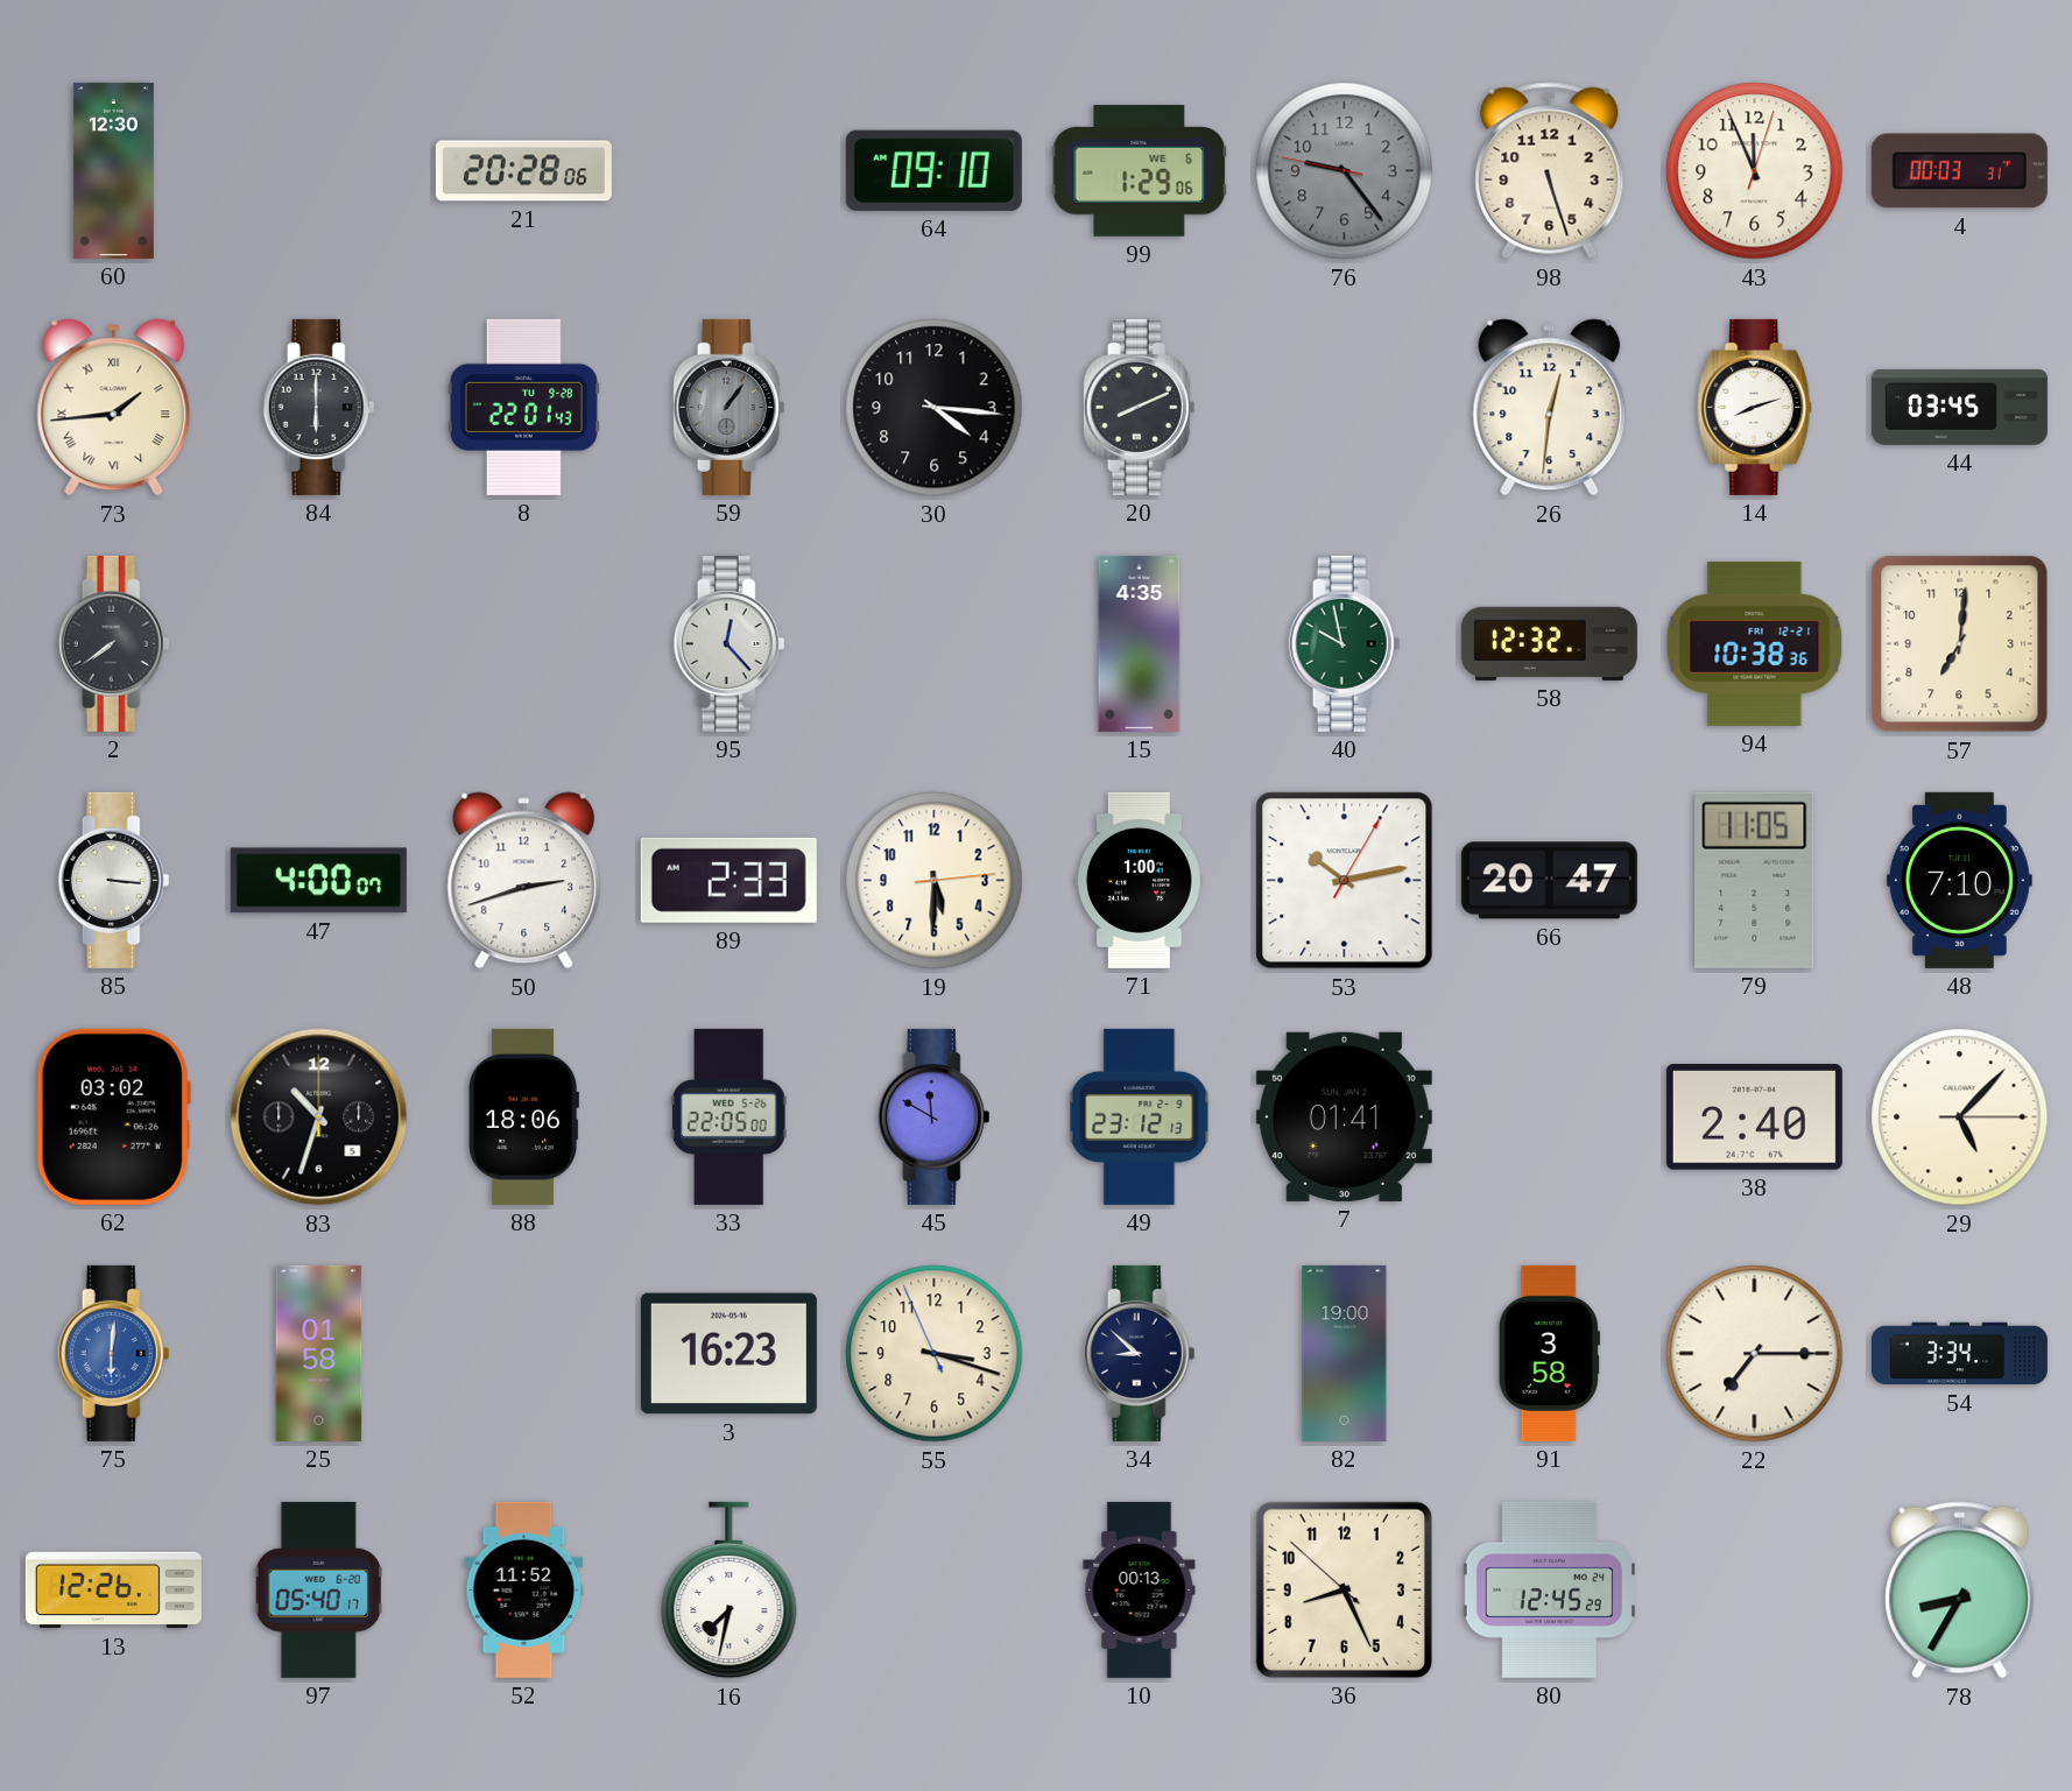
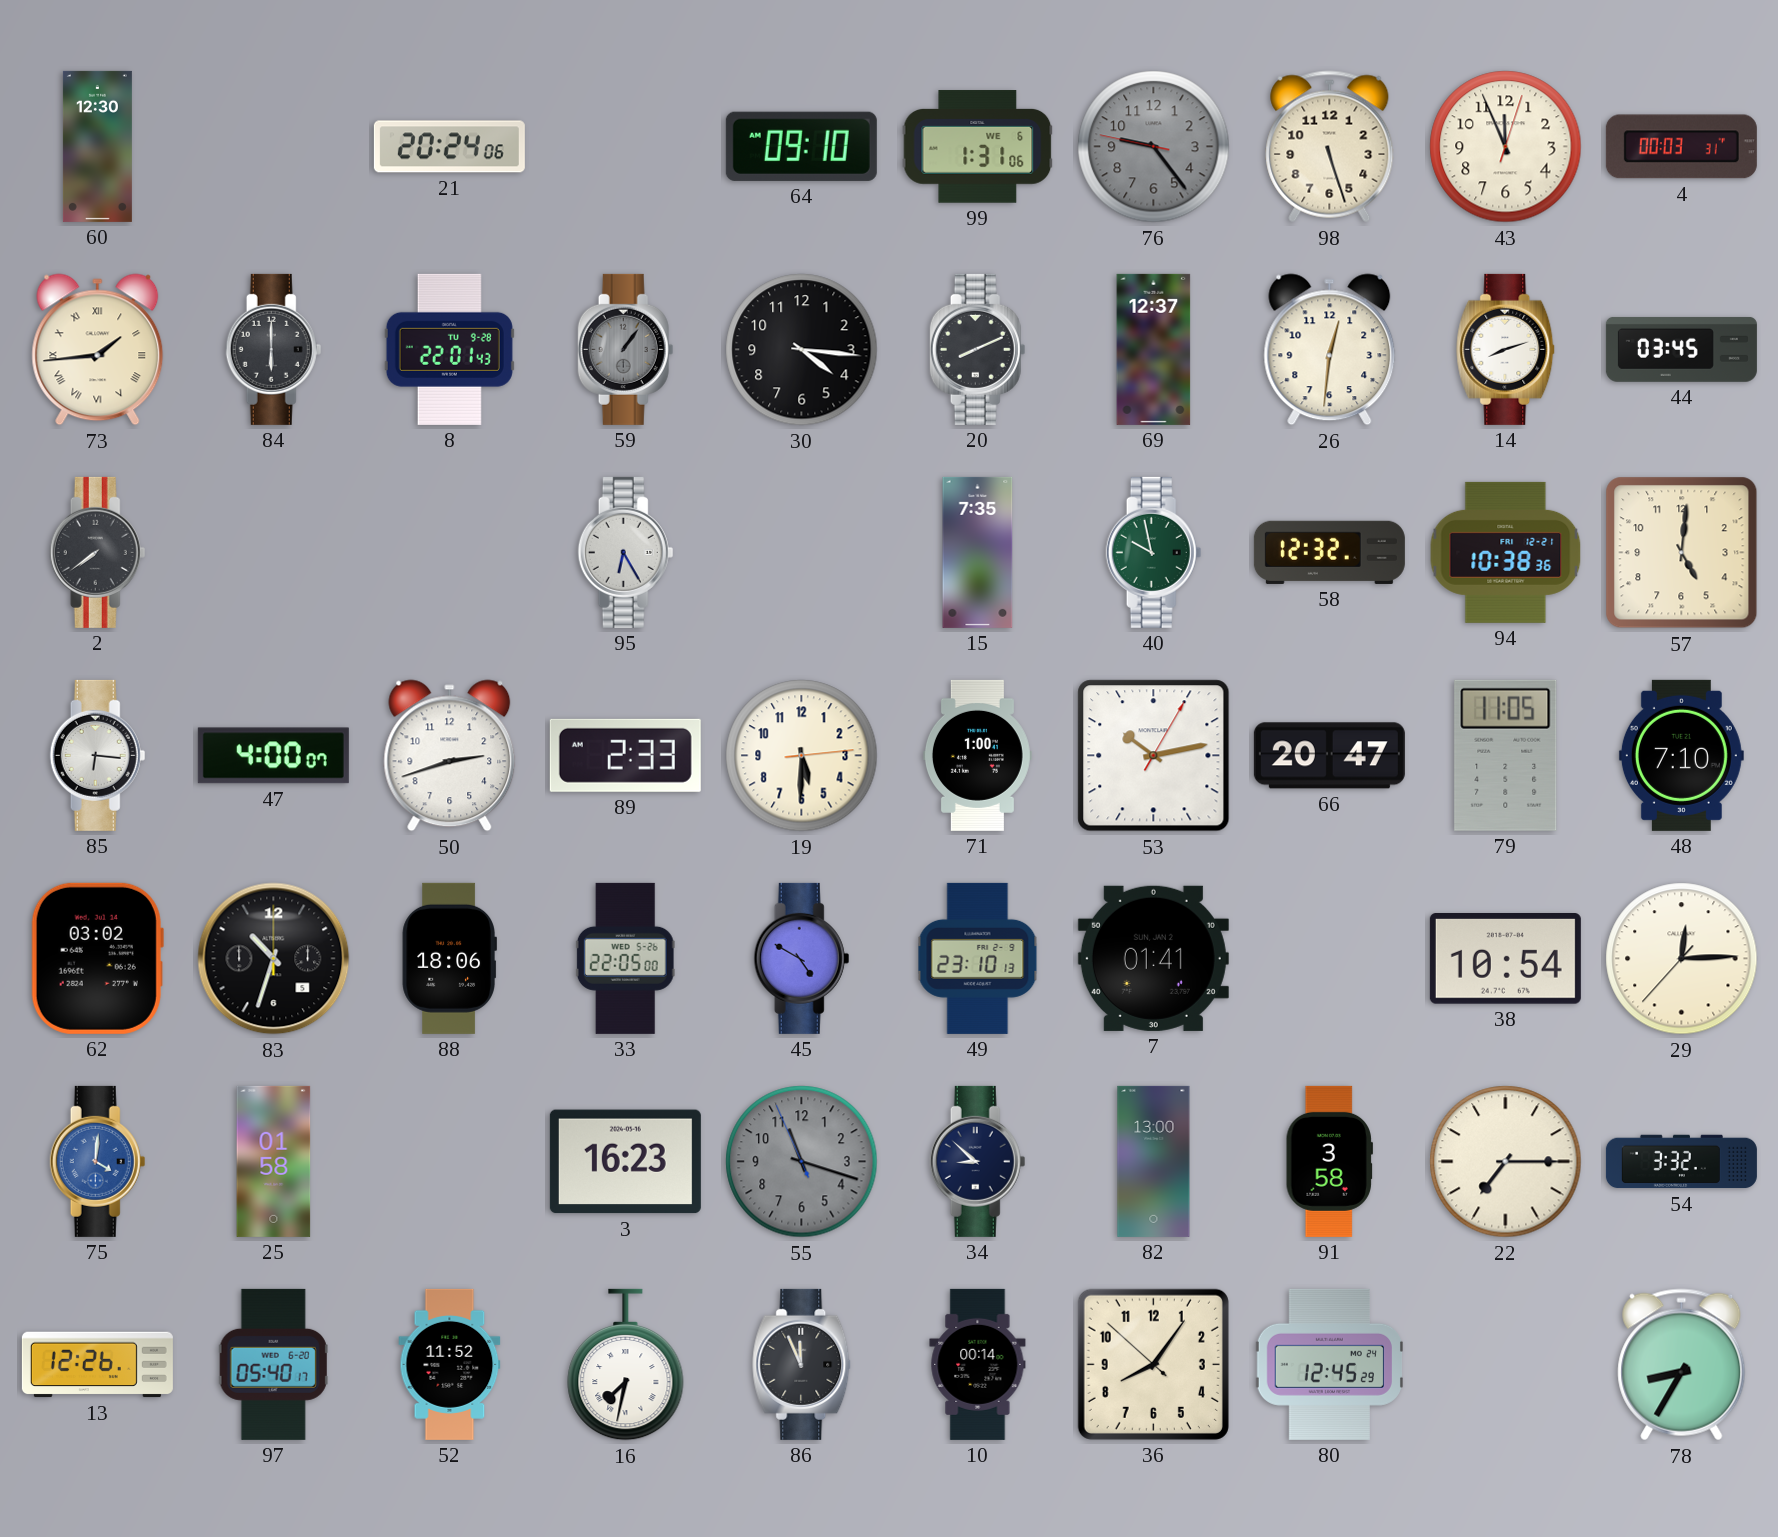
21: 20:28 -> 20:24 (449, 147)
99: 1:29 -> 1:31 (978, 147)
69: none -> 12:37 (1154, 349)
95: 12:23 -> 6:25 (626, 552)
15: 4:35 -> 7:35 (978, 552)
57: 7:01 -> 5:01 (1682, 553)
85: 3:16 -> 6:16 (98, 755)
45: 11:50 -> 4:50 (802, 958)
49: 23:12 -> 23:10 (978, 958)
38: 2:40 -> 10:54 (1505, 959)
29: 5:07 -> 12:14 (1682, 959)
75: 6:01 -> 4:01 (98, 1161)
55: 3:17 -> 11:17 (802, 1162)
55 dial: cream -> grey (802, 1162)
82: 19:00 -> 13:00 (1154, 1161)
54: 3:34 -> 3:32 (1681, 1162)
86: none -> 11:56 (802, 1364)
10: 00:13 -> 00:14 (978, 1364)
36: 8:25 -> 8:05 (1153, 1364)
